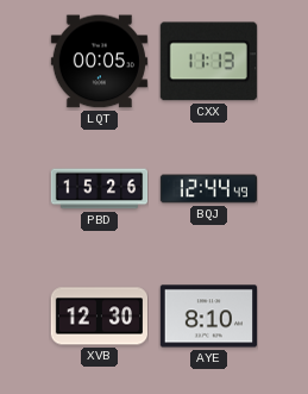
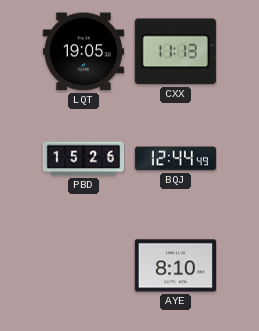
LQT: 00:05 -> 19:05 (83, 52)
XVB: 12:30 -> none (99, 317)
